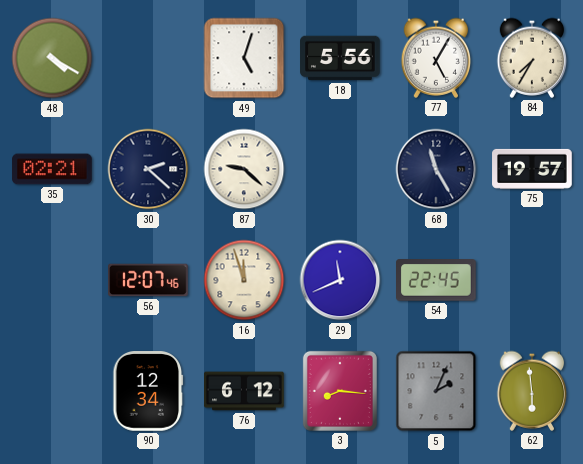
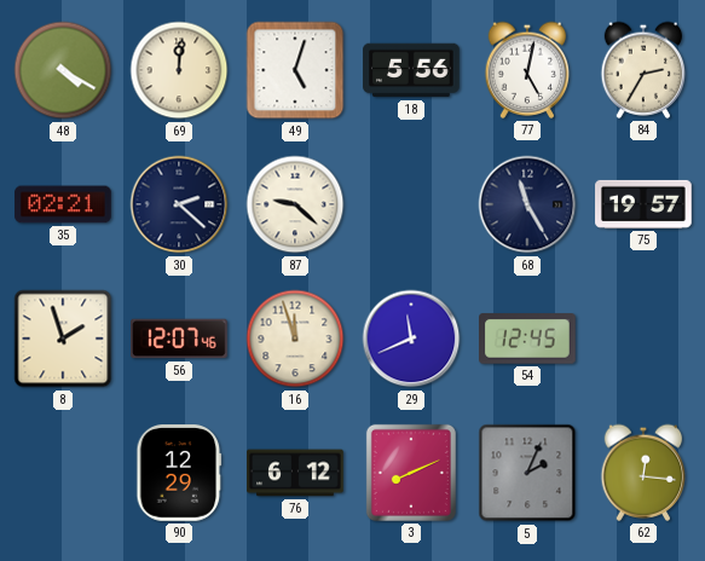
69: none -> 12:01 (179, 70)
77: 5:05 -> 5:02 (527, 70)
84: 7:35 -> 2:35 (643, 70)
8: none -> 1:57 (63, 339)
54: 22:45 -> 12:45 (528, 339)
90: 12:34 -> 12:29 (179, 473)
3: 8:16 -> 8:11 (411, 473)
62: 5:59 -> 12:16 (643, 473)
